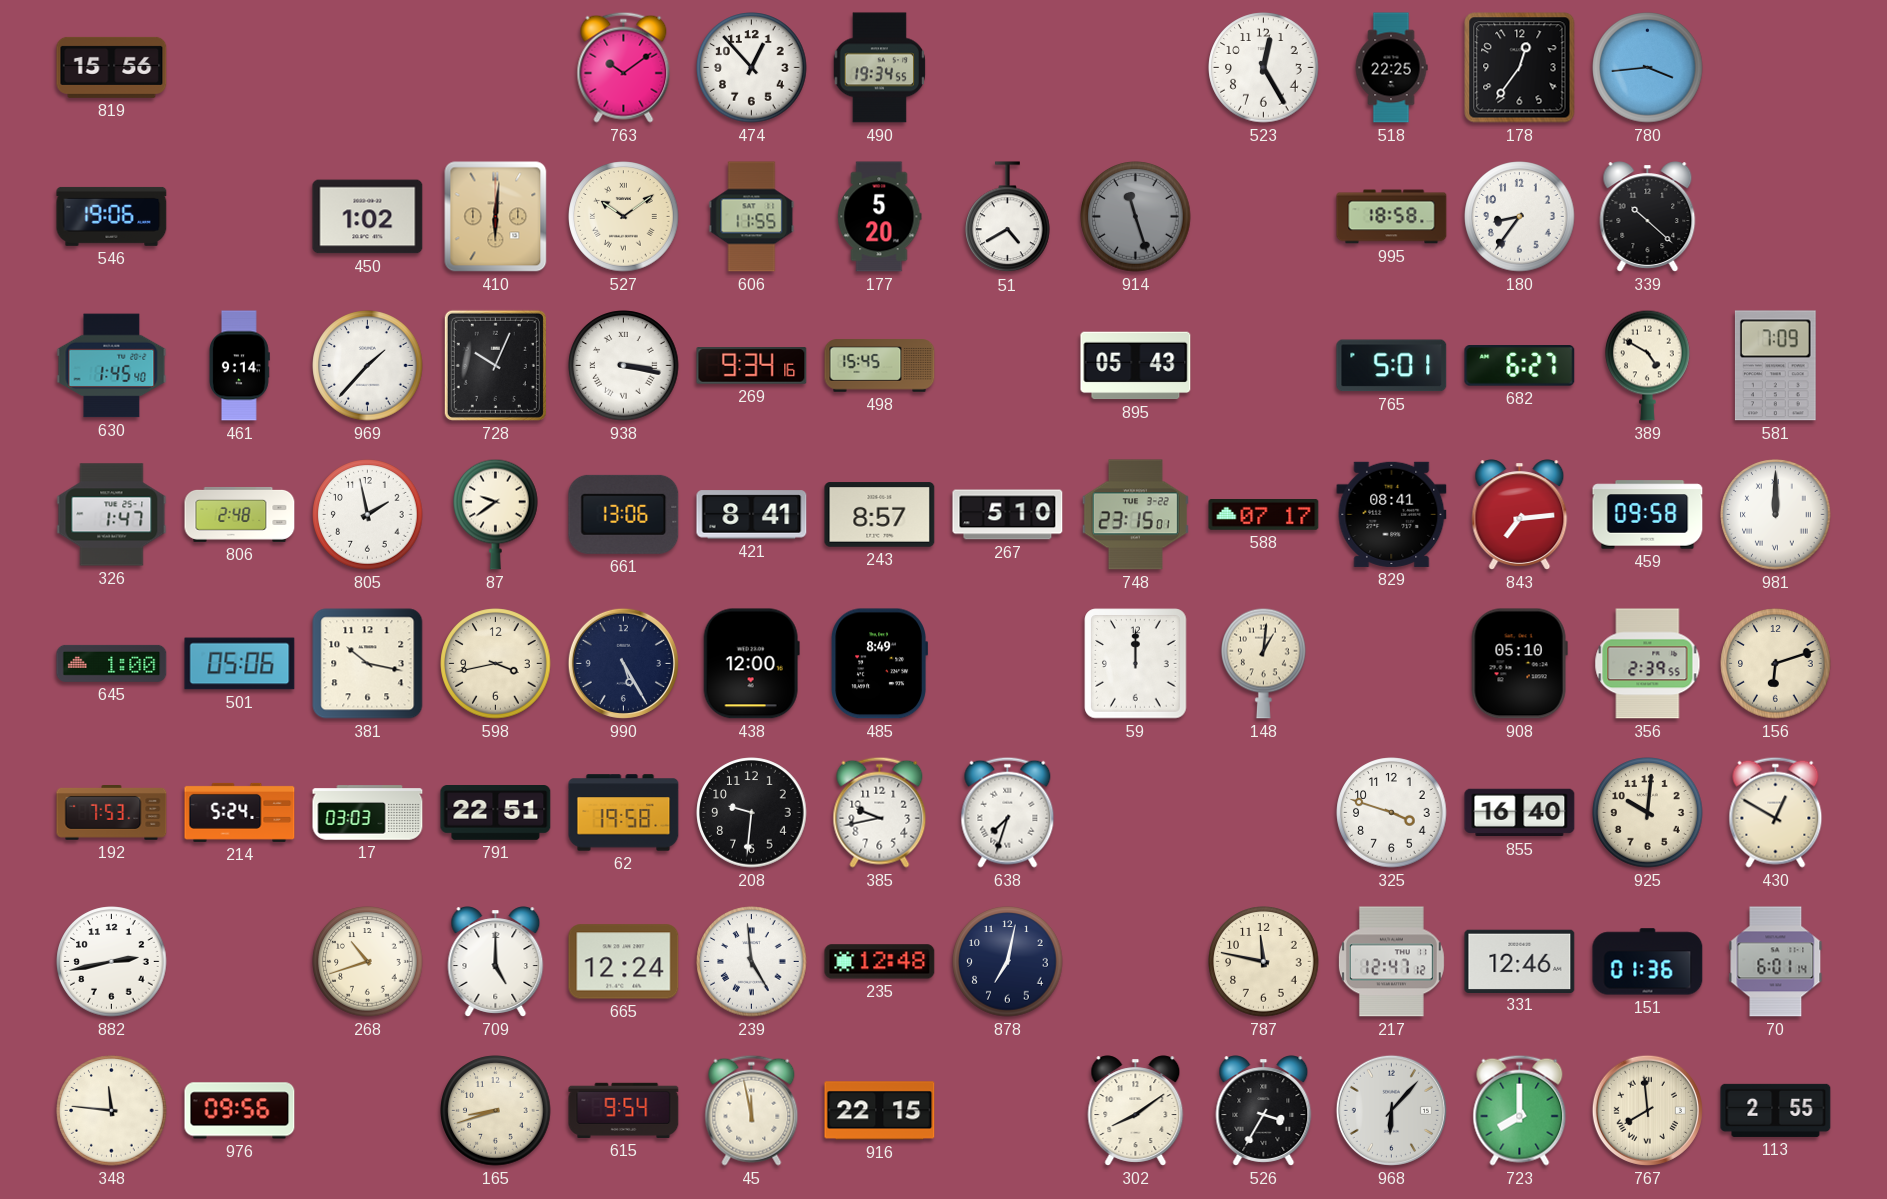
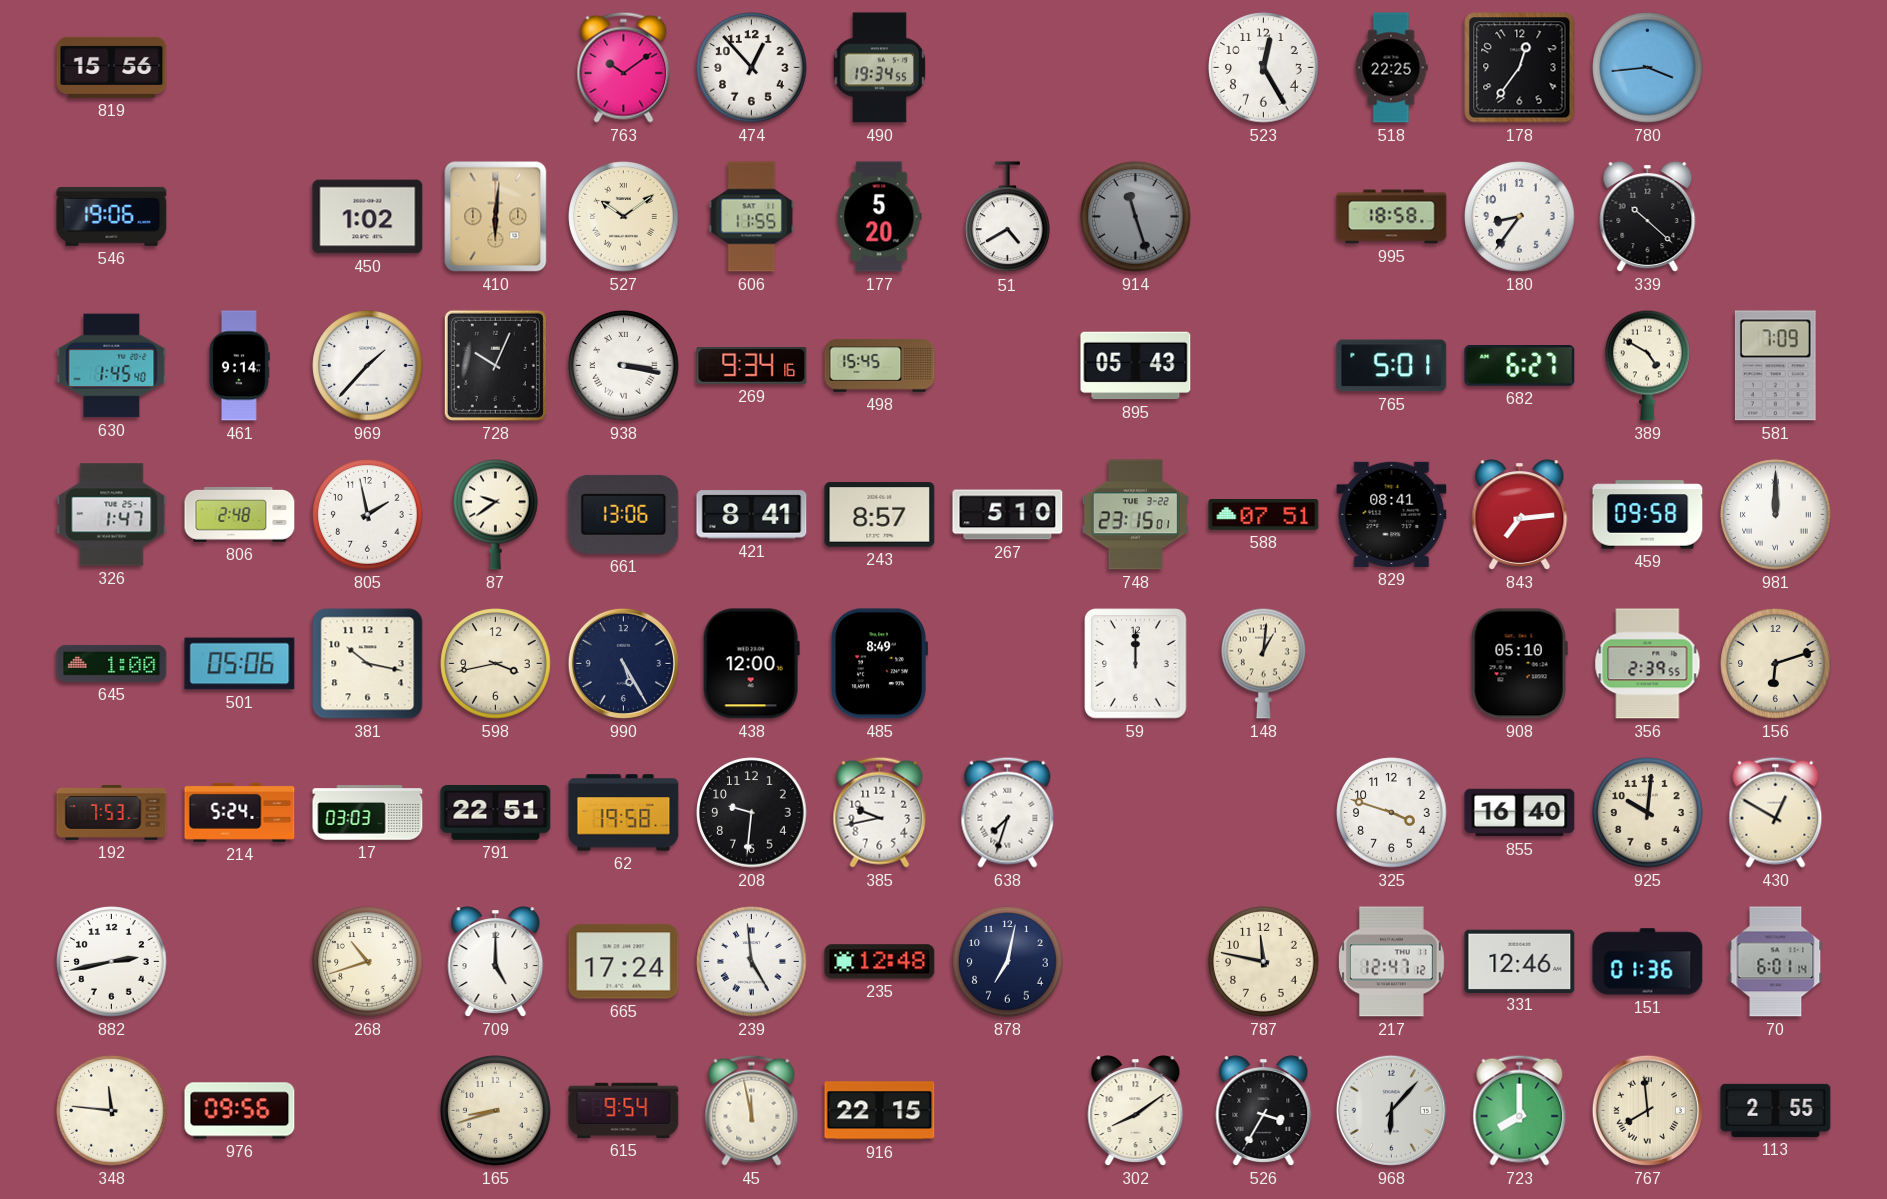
588: 07:17 -> 07:51 (1264, 515)
665: 12:24 -> 17:24 (624, 962)
